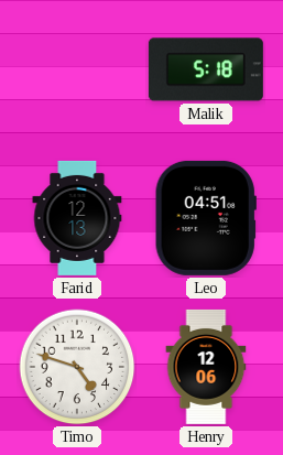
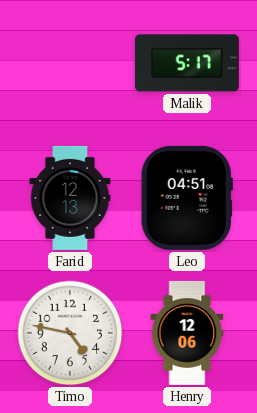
Malik: 5:18 -> 5:17 (187, 63)
Timo: 4:48 -> 4:47 (70, 333)
